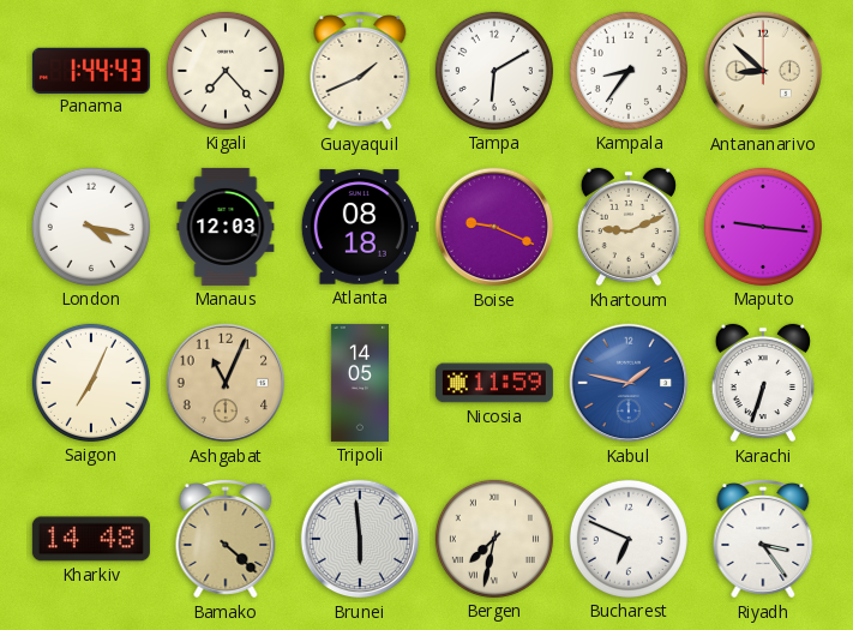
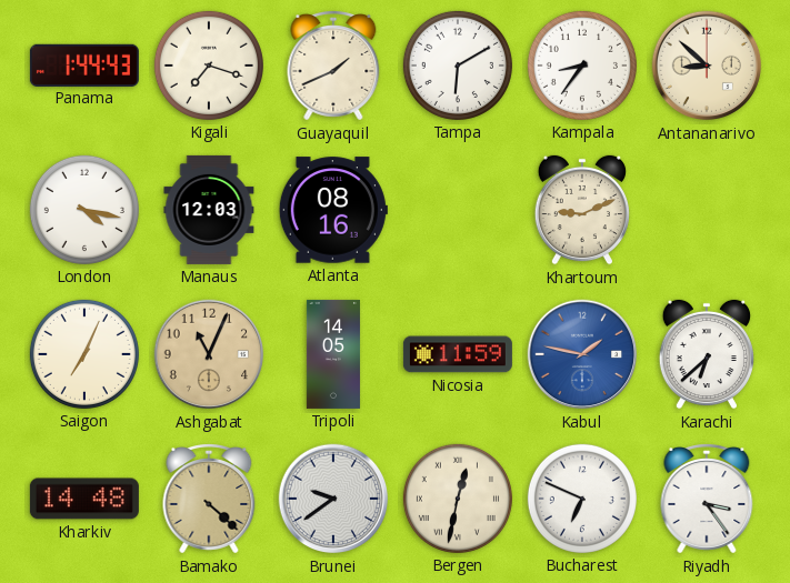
Kigali: 7:23 -> 7:18 (209, 66)
Atlanta: 08:18 -> 08:16 (333, 210)
Boise: 9:19 -> none (494, 227)
Maputo: 9:16 -> none (763, 227)
Karachi: 6:33 -> 6:38 (707, 354)
Brunei: 5:59 -> 9:39 (333, 499)
Bergen: 7:32 -> 12:32 (458, 499)
